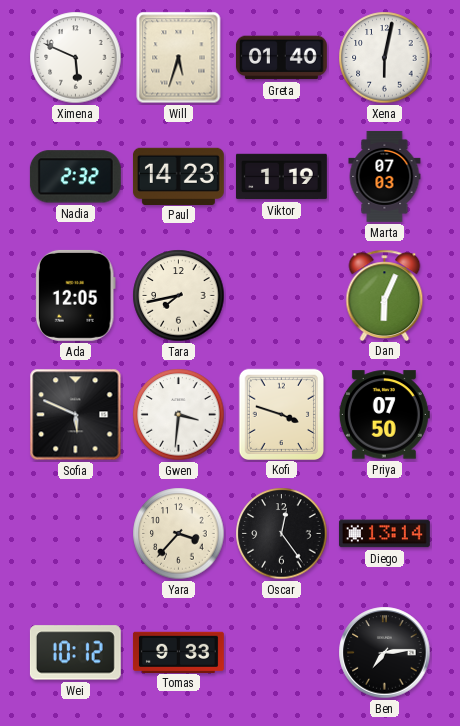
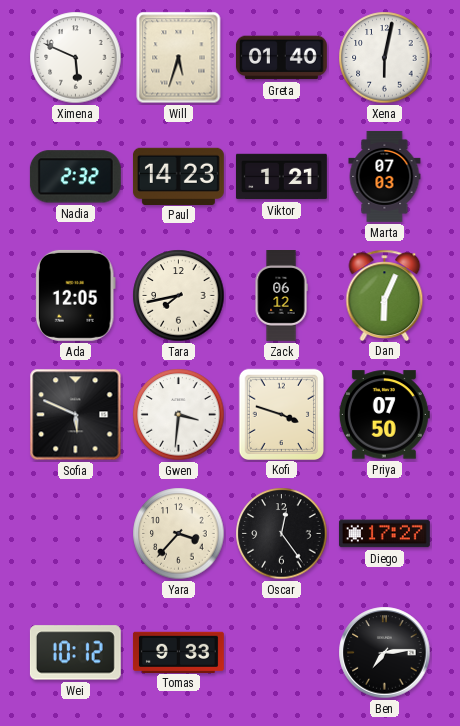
Viktor: 1:19 -> 1:21 (281, 177)
Zack: none -> 06:12 (281, 296)
Diego: 13:14 -> 17:27 (384, 534)
